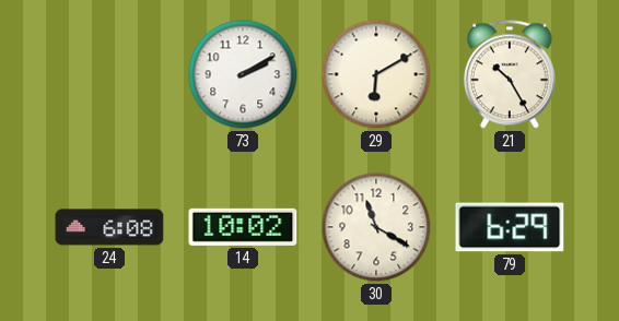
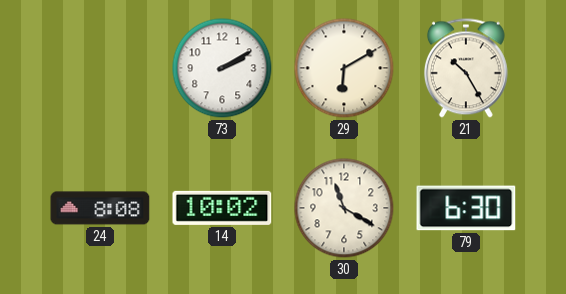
24: 6:08 -> 8:08 (100, 208)
79: 6:29 -> 6:30 (466, 208)
